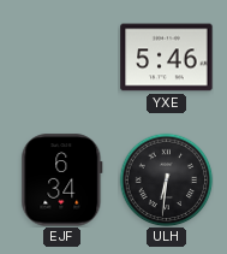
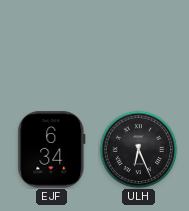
YXE: 5:46 -> none (167, 58)
ULH: 6:31 -> 6:26 (138, 149)
